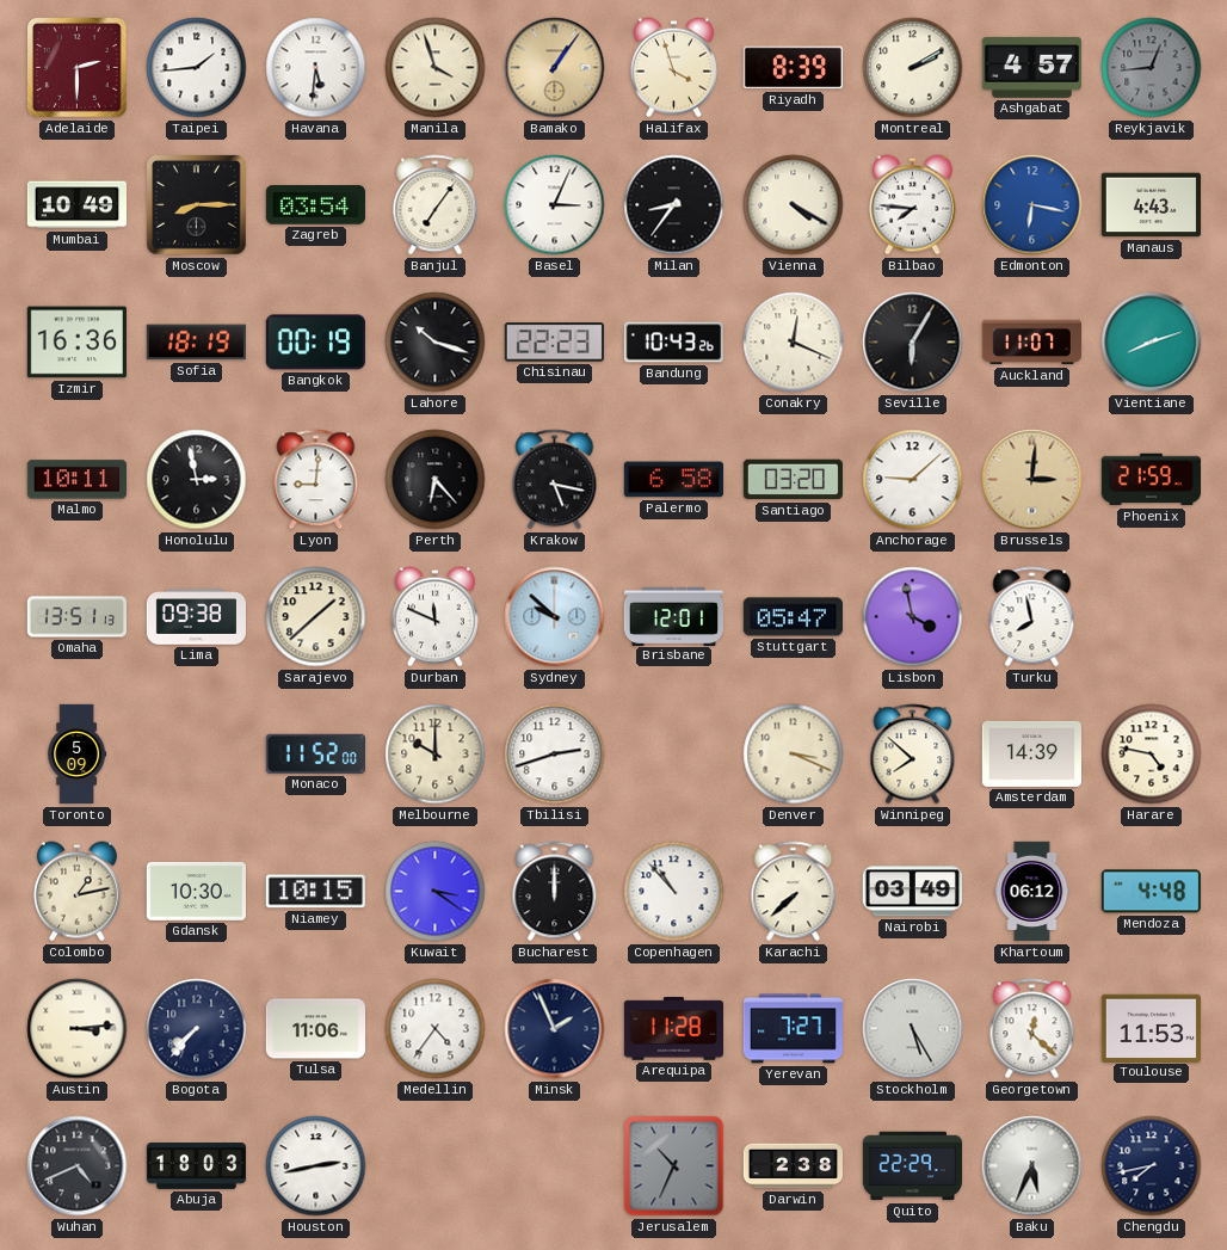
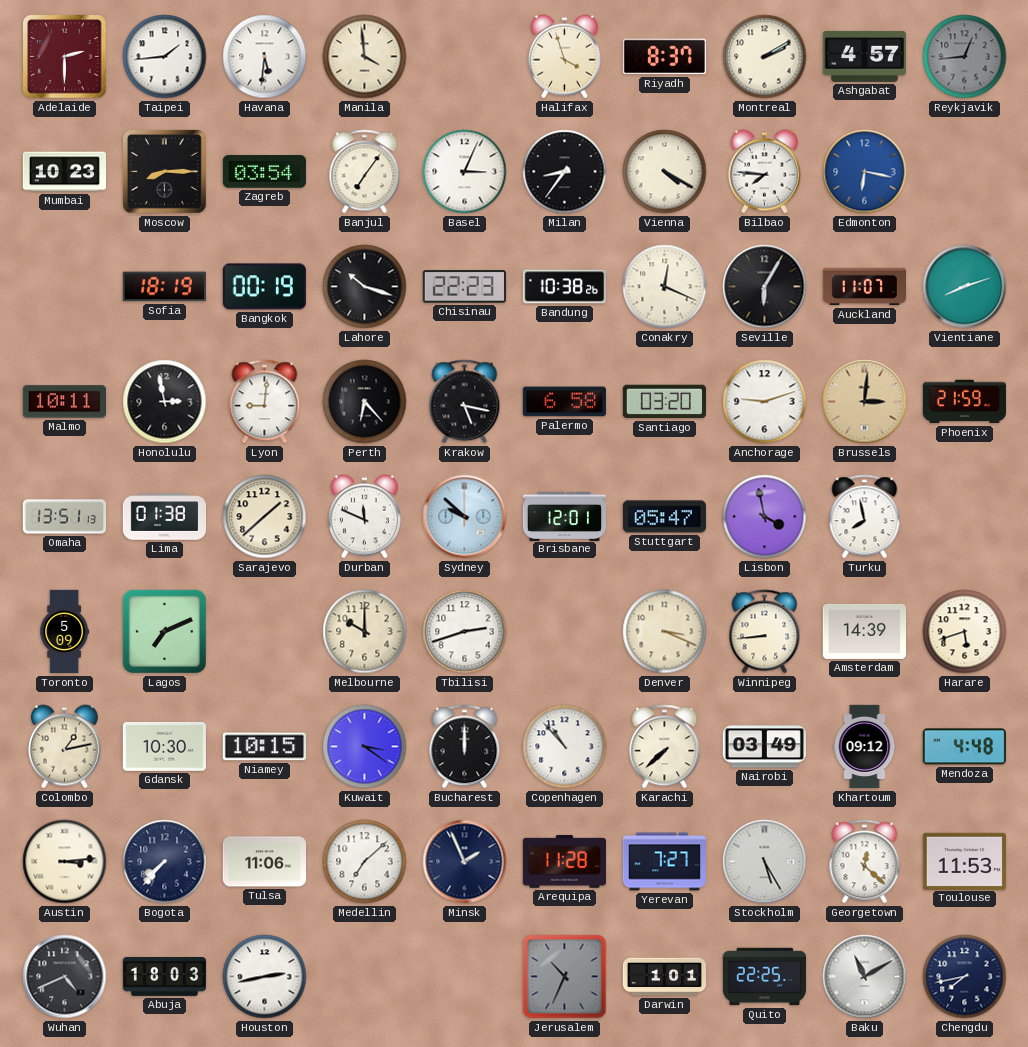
Manila: 3:57 -> 3:59 (365, 57)
Bamako: 1:06 -> none (555, 68)
Riyadh: 8:39 -> 8:37 (664, 57)
Mumbai: 10:49 -> 10:23 (64, 172)
Manaus: 4:43 -> none (1151, 205)
Izmir: 16:36 -> none (76, 343)
Bandung: 10:43 -> 10:38 (564, 287)
Anchorage: 9:08 -> 9:12 (765, 402)
Lima: 09:38 -> 01:38 (164, 517)
Lagos: none -> 7:11 (164, 631)
Monaco: 11:52 -> none (315, 753)
Winnipeg: 7:52 -> 8:44 (765, 632)
Harare: 4:47 -> 5:42 (965, 632)
Khartoum: 06:12 -> 09:12 (865, 747)
Medellin: 4:36 -> 7:08 (365, 862)
Darwin: 2:38 -> 1:01 (664, 977)
Quito: 22:29 -> 22:25 (764, 977)
Baku: 5:34 -> 11:10 (865, 977)
